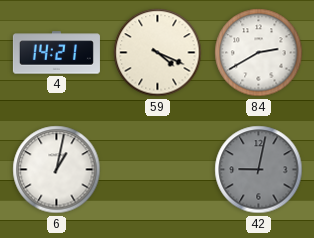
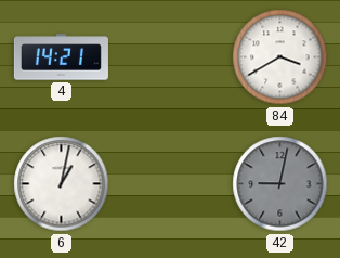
59: 4:19 -> none (158, 53)
84: 2:40 -> 3:40 (280, 57)
